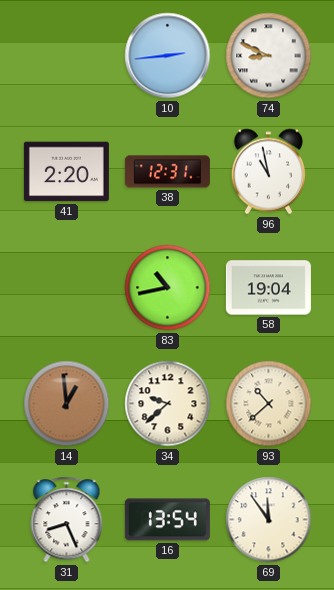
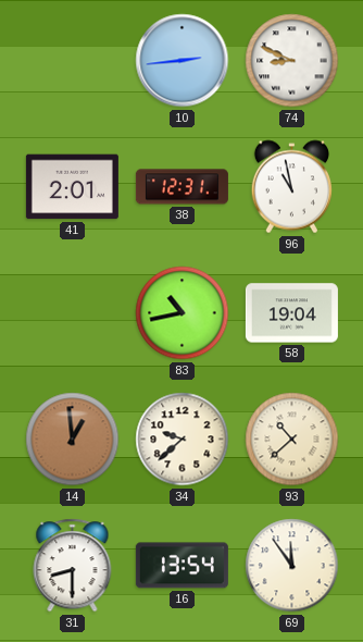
41: 2:20 -> 2:01 (72, 187)
31: 8:26 -> 8:30 (73, 566)
